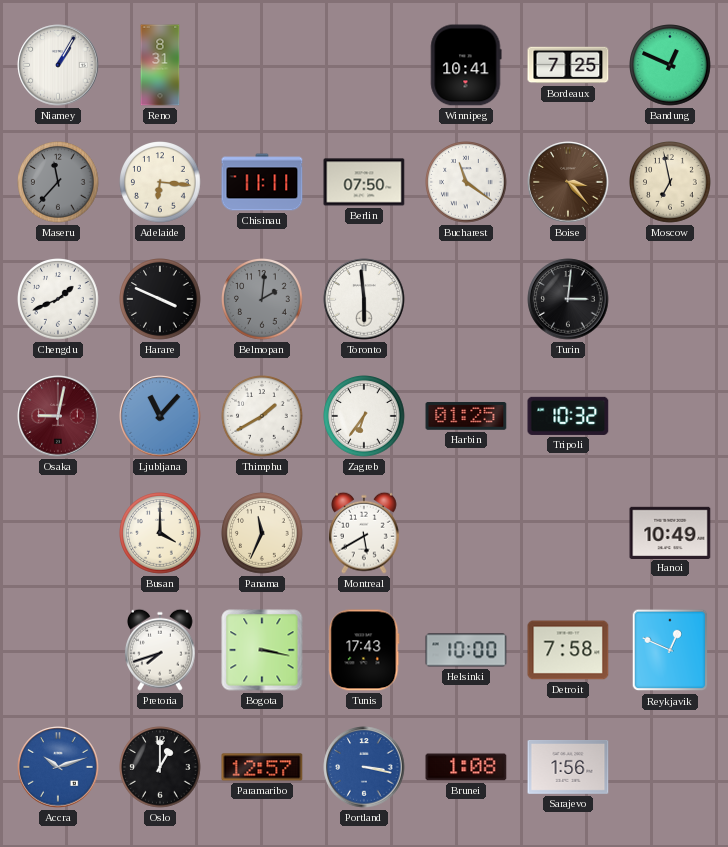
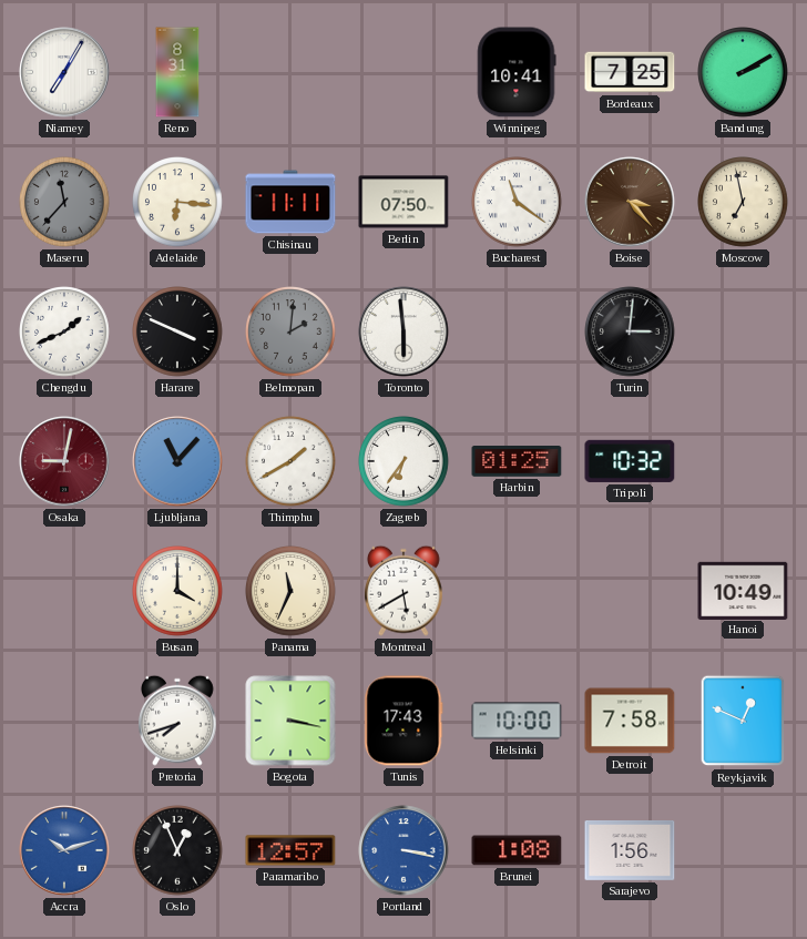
Niamey: 1:05 -> 7:05 (64, 72)
Bandung: 12:49 -> 2:10 (743, 72)
Oslo: 1:00 -> 12:56 (177, 850)
